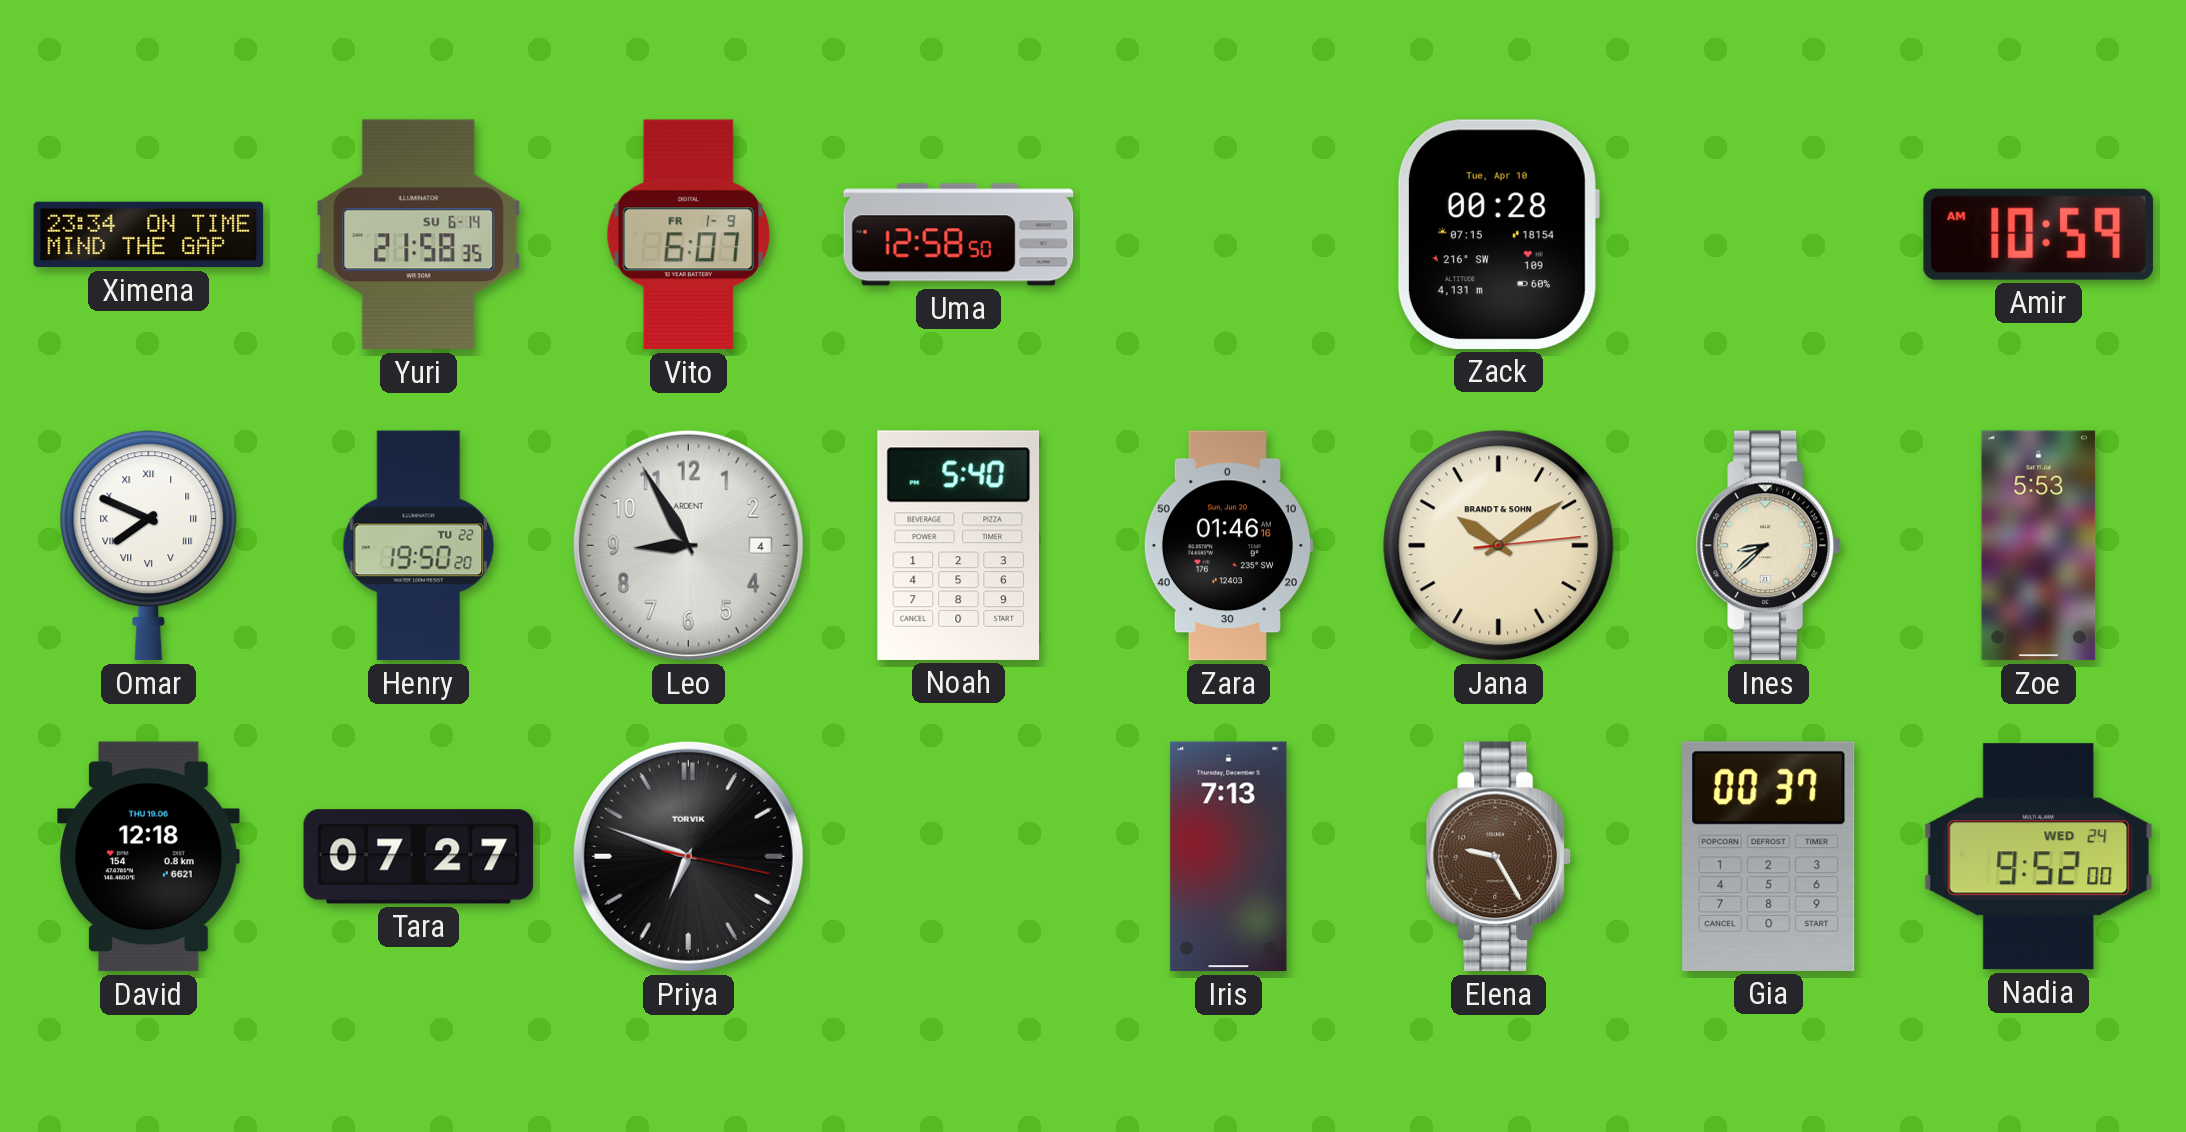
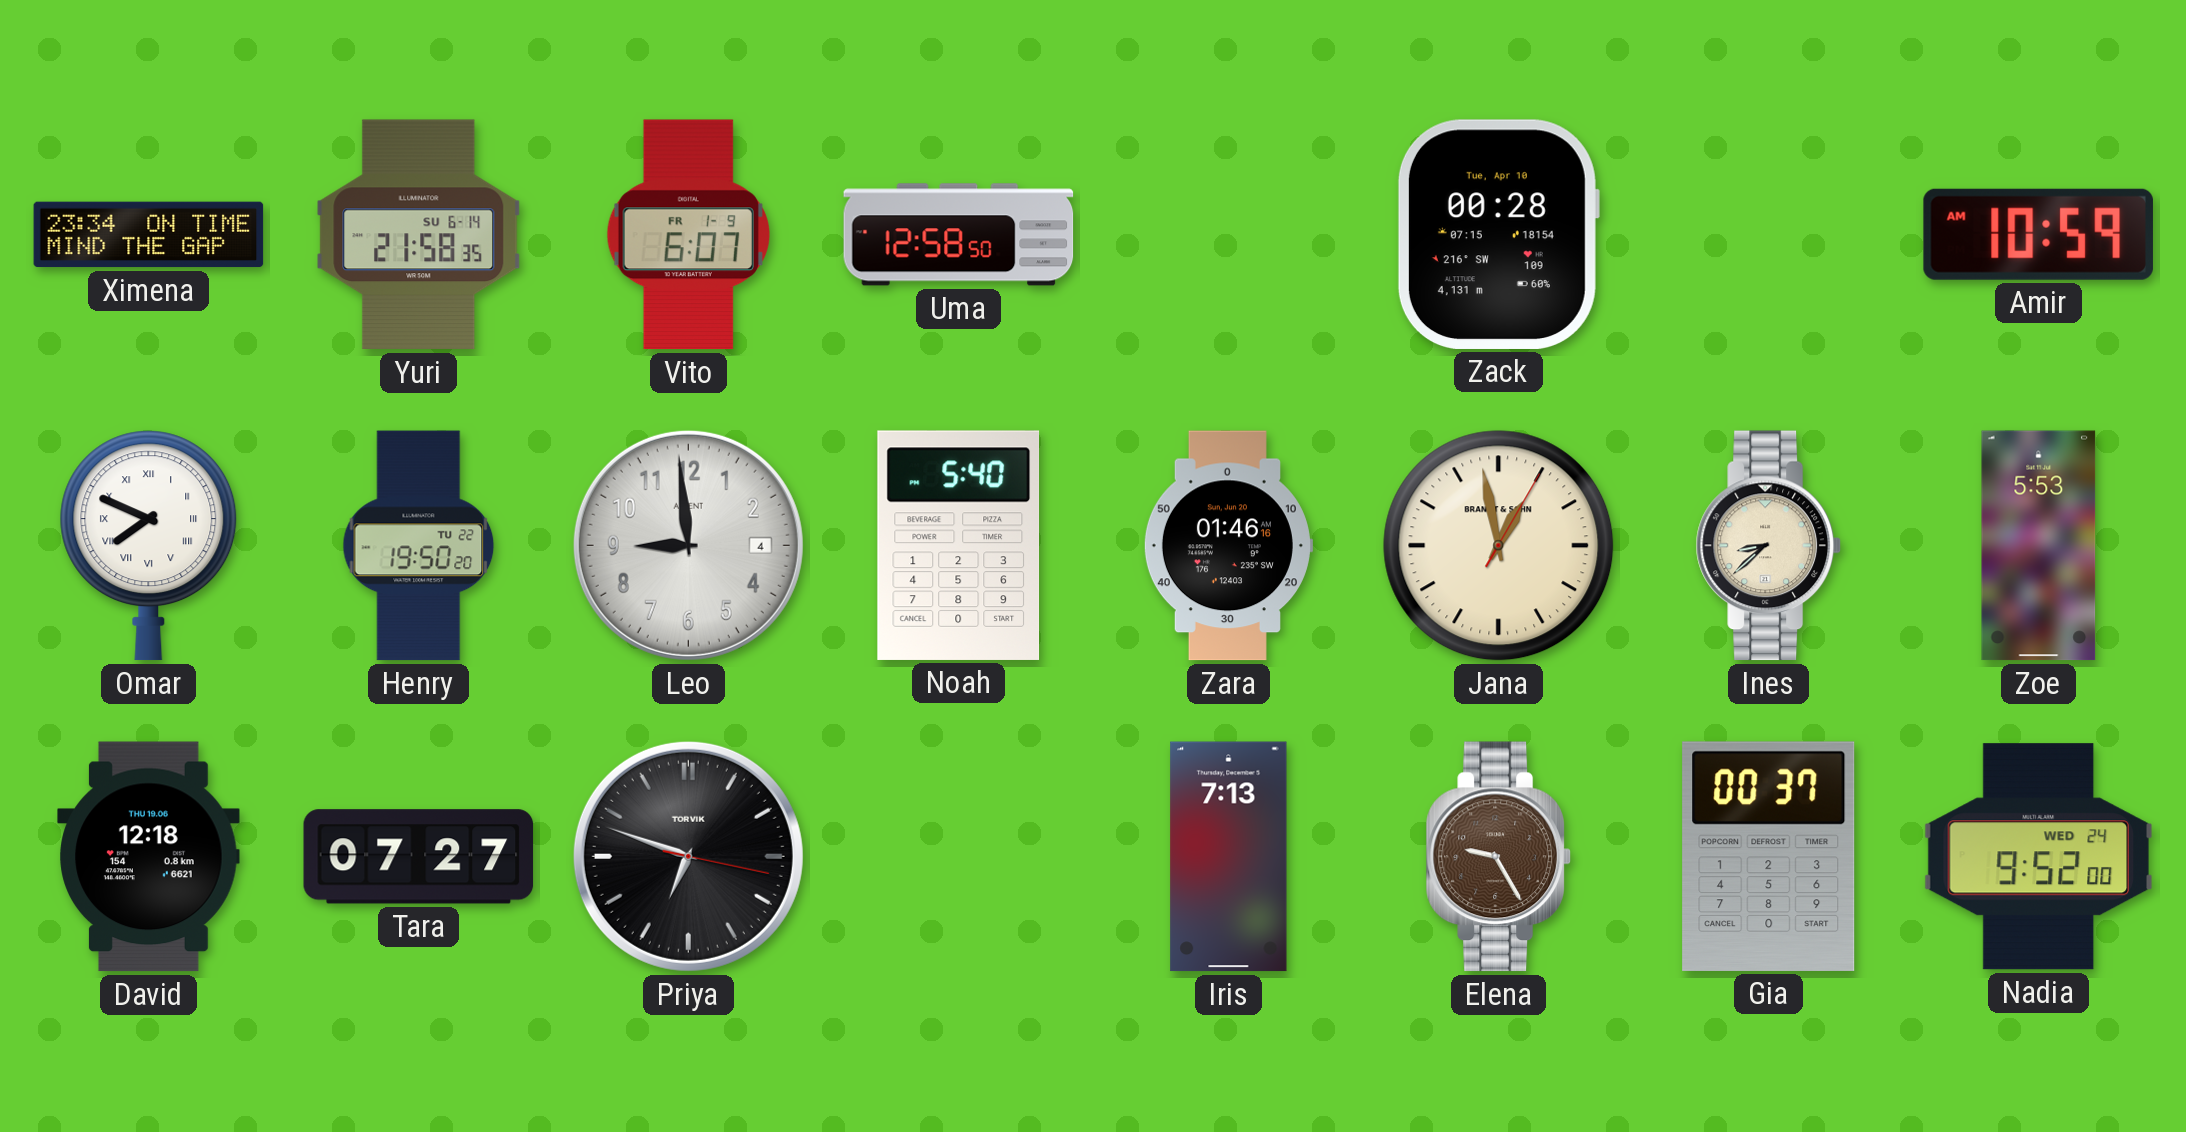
Leo: 8:55 -> 8:59 (688, 545)
Jana: 10:09 -> 12:58 (1499, 546)
